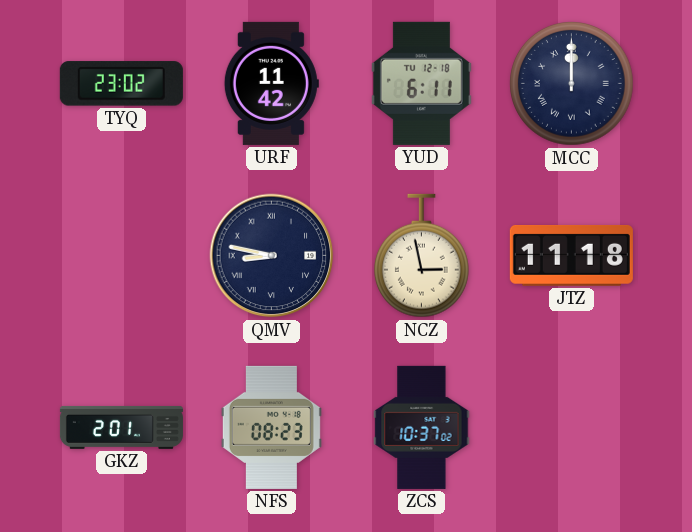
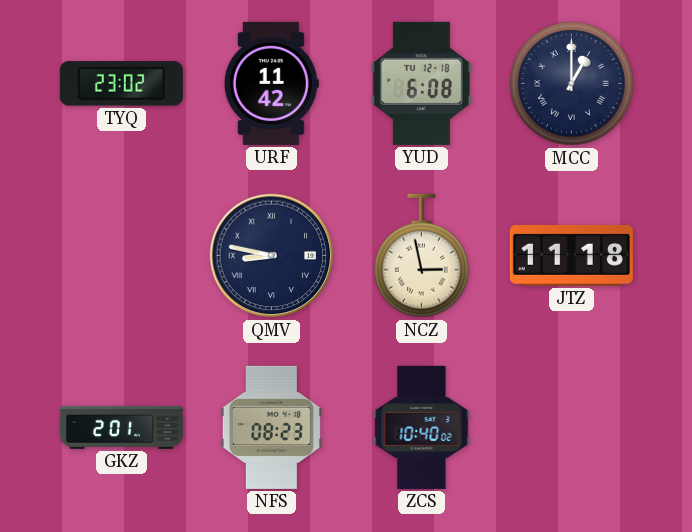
YUD: 6:11 -> 6:08 (421, 83)
MCC: 12:00 -> 1:00 (572, 84)
ZCS: 10:37 -> 10:40 (422, 427)
